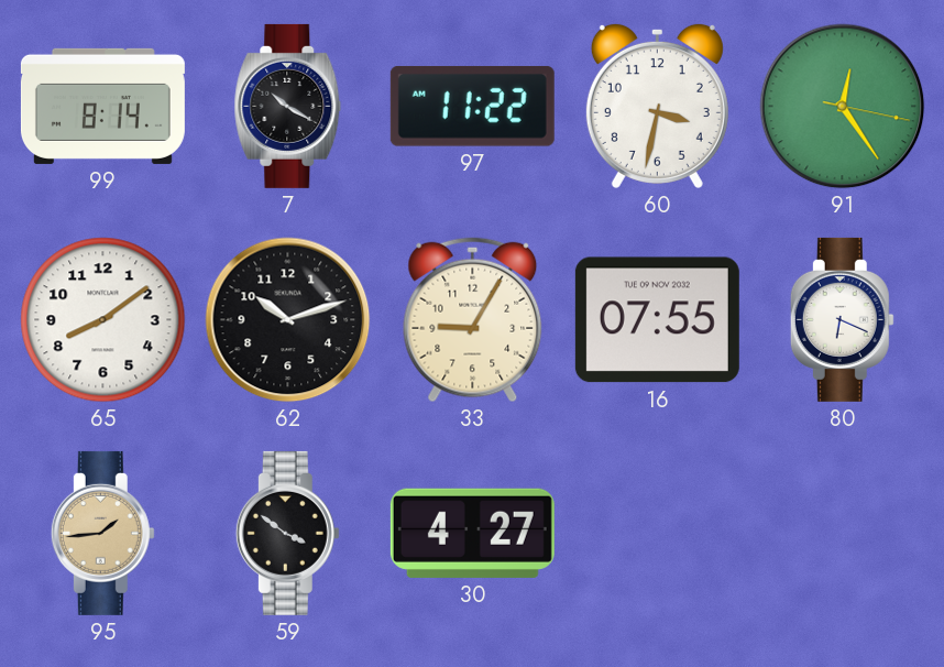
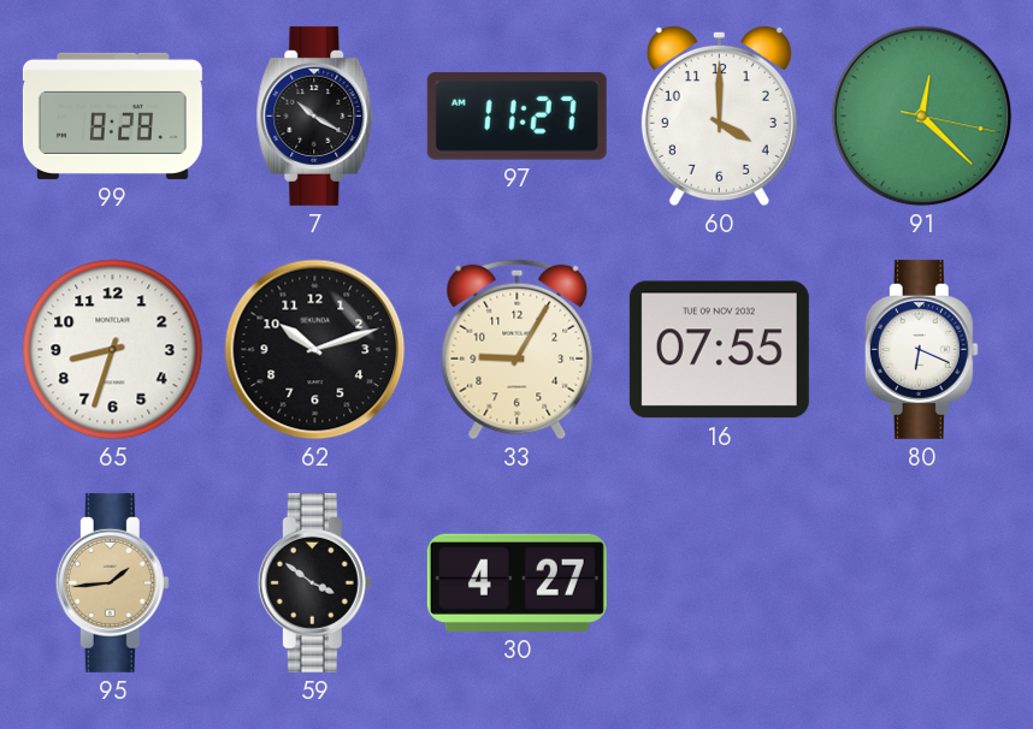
99: 8:14 -> 8:28 (112, 115)
97: 11:22 -> 11:27 (516, 115)
60: 3:32 -> 4:00 (719, 115)
91: 12:24 -> 12:22 (922, 117)
65: 8:09 -> 8:33 (113, 350)
